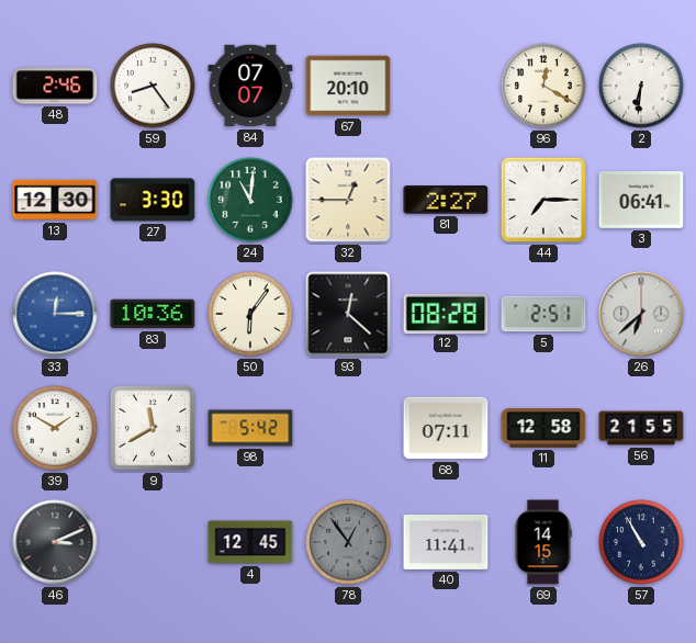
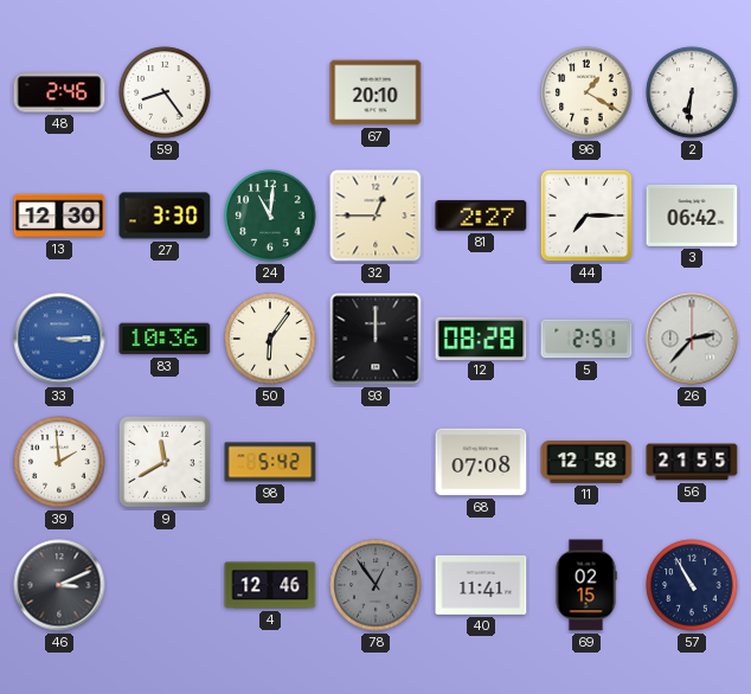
84: 07:07 -> none (250, 86)
96: 12:20 -> 1:20 (586, 92)
3: 06:41 -> 06:42 (692, 216)
33: 12:15 -> 3:15 (59, 339)
93: 12:22 -> 12:00 (375, 339)
26: 6:38 -> 2:37 (692, 339)
39: 1:50 -> 1:59 (59, 462)
68: 07:11 -> 07:08 (481, 462)
4: 12:45 -> 12:46 (270, 585)
69: 14:15 -> 02:15 (586, 585)
